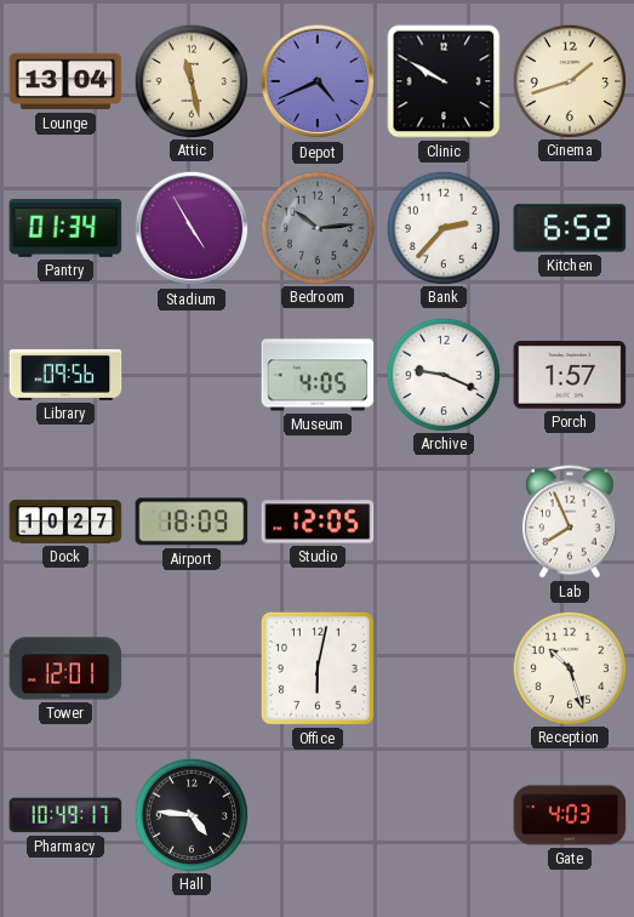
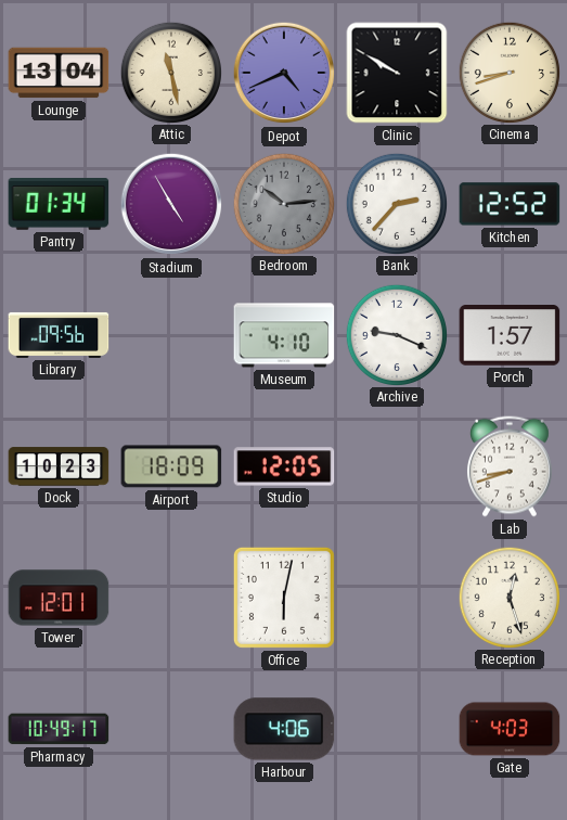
Cinema: 1:42 -> 8:42 (508, 72)
Kitchen: 6:52 -> 12:52 (510, 204)
Museum: 4:05 -> 4:10 (284, 335)
Dock: 10:27 -> 10:23 (59, 466)
Lab: 7:56 -> 8:42 (510, 466)
Reception: 10:27 -> 12:27 (508, 597)
Hall: 4:46 -> none (190, 814)
Harbour: none -> 4:06 (284, 729)
